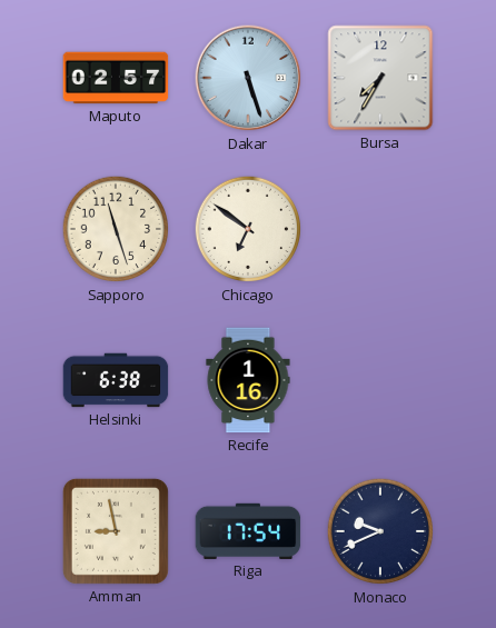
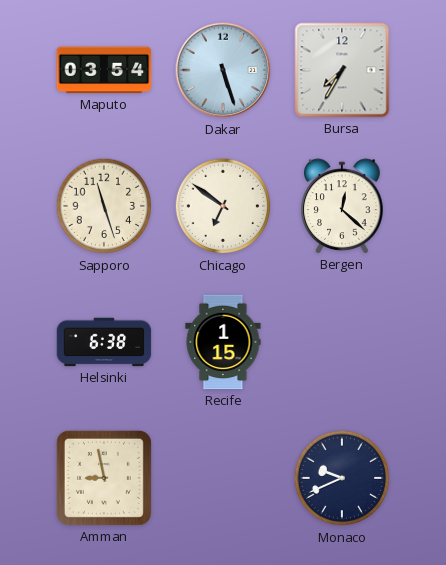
Maputo: 02:57 -> 03:54 (104, 70)
Bergen: none -> 12:22 (342, 206)
Recife: 1:16 -> 1:15 (223, 342)
Riga: 17:54 -> none (248, 531)
